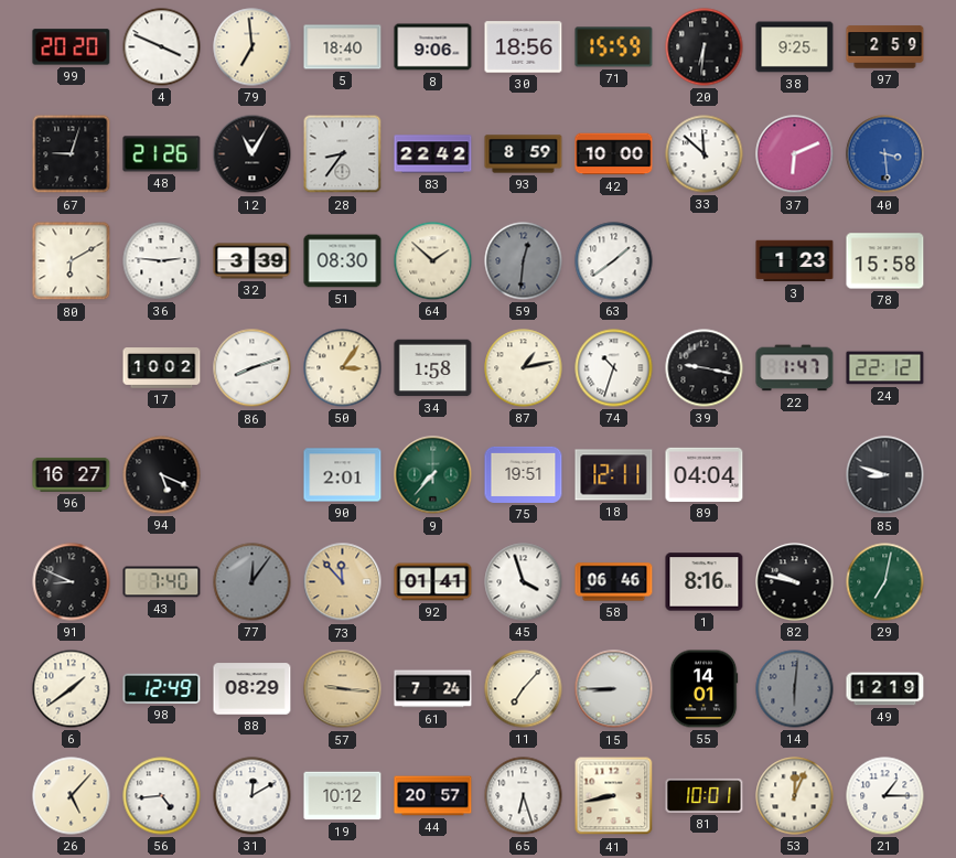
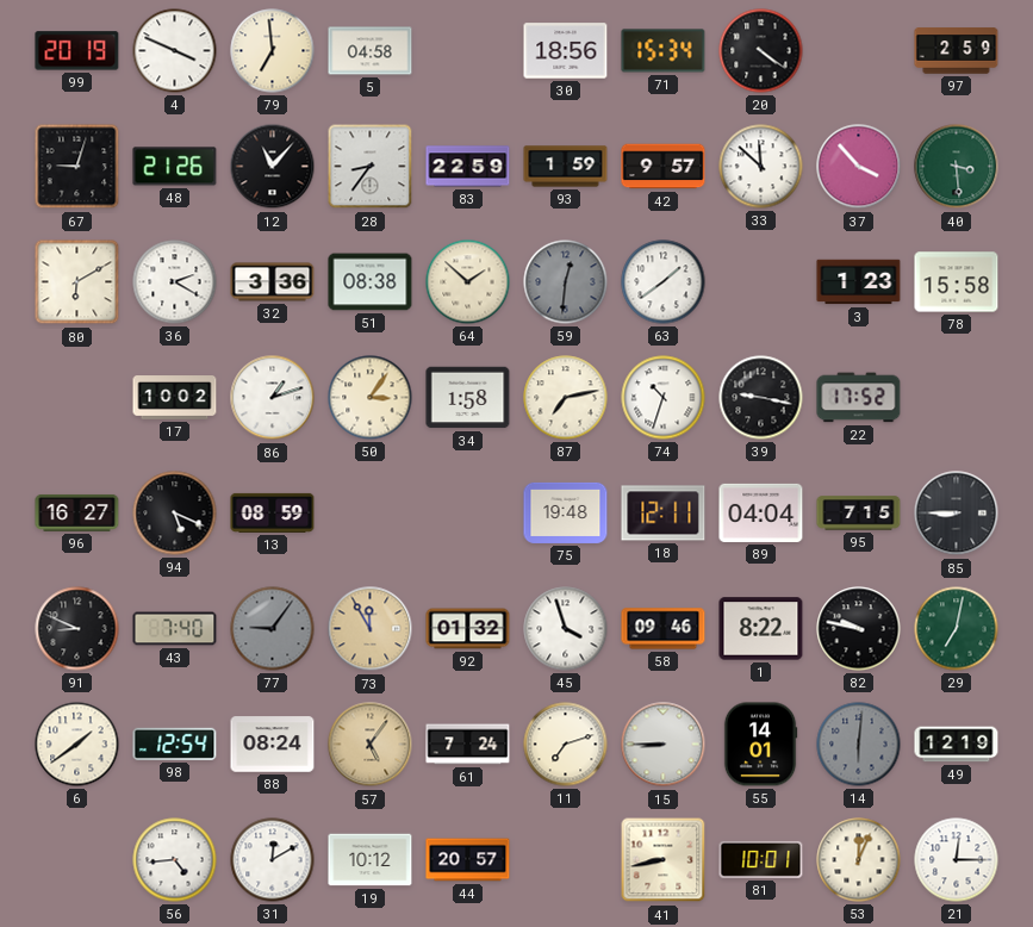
99: 20:20 -> 20:19 (77, 51)
5: 18:40 -> 04:58 (371, 51)
8: 9:06 -> none (433, 47)
71: 15:59 -> 15:34 (664, 51)
20: 6:31 -> 4:21 (761, 51)
38: 9:25 -> none (795, 47)
12: 11:05 -> 11:07 (273, 167)
83: 22:42 -> 22:59 (468, 167)
93: 8:59 -> 1:59 (566, 167)
42: 10:00 -> 9:57 (664, 167)
37: 6:11 -> 3:53 (859, 167)
40 dial: blue -> green (957, 167)
36: 2:46 -> 2:20 (175, 282)
32: 3:39 -> 3:36 (273, 282)
51: 08:30 -> 08:38 (371, 282)
86: 8:12 -> 1:12 (273, 398)
87: 1:13 -> 7:13 (566, 398)
22: 1:47 -> 17:52 (859, 398)
24: 22:12 -> none (885, 368)
13: none -> 08:59 (273, 512)
90: 2:01 -> none (343, 475)
9: 7:37 -> none (433, 475)
75: 19:51 -> 19:48 (566, 512)
95: none -> 7:15 (859, 514)
85: 8:48 -> 8:45 (957, 514)
77: 12:06 -> 9:06 (273, 629)
73: 11:53 -> 11:55 (371, 629)
92: 01:41 -> 01:32 (468, 629)
58: 06:46 -> 09:46 (664, 629)
1: 8:16 -> 8:22 (761, 629)
98: 12:49 -> 12:54 (175, 744)
88: 08:29 -> 08:24 (273, 745)
57: 9:16 -> 5:06 (371, 745)
11: 7:07 -> 7:12 (566, 745)
26: 5:07 -> none (72, 796)
65: 6:27 -> none (524, 796)
21: 1:15 -> 12:15 (957, 860)
